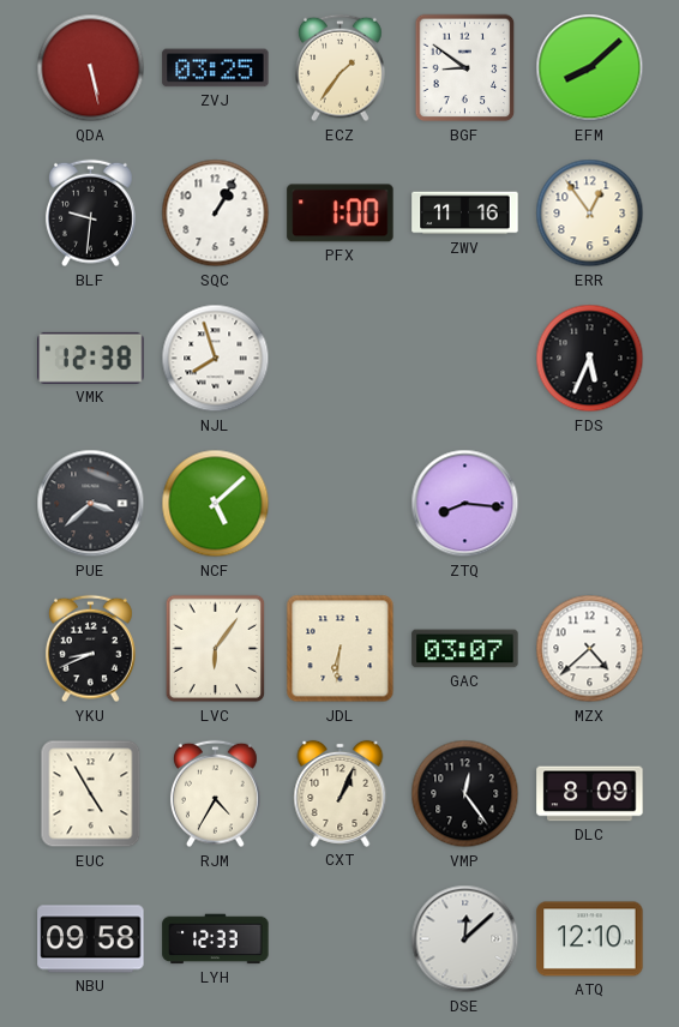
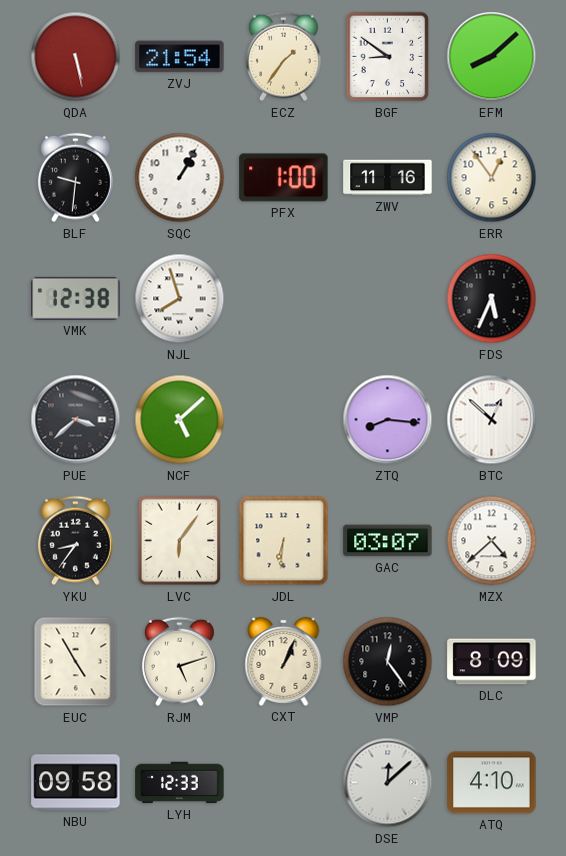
ZVJ: 03:25 -> 21:54 (180, 57)
BTC: none -> 12:52 (492, 420)
YKU: 8:41 -> 8:36 (75, 541)
RJM: 4:35 -> 5:12 (179, 662)
ATQ: 12:10 -> 4:10 (492, 783)
